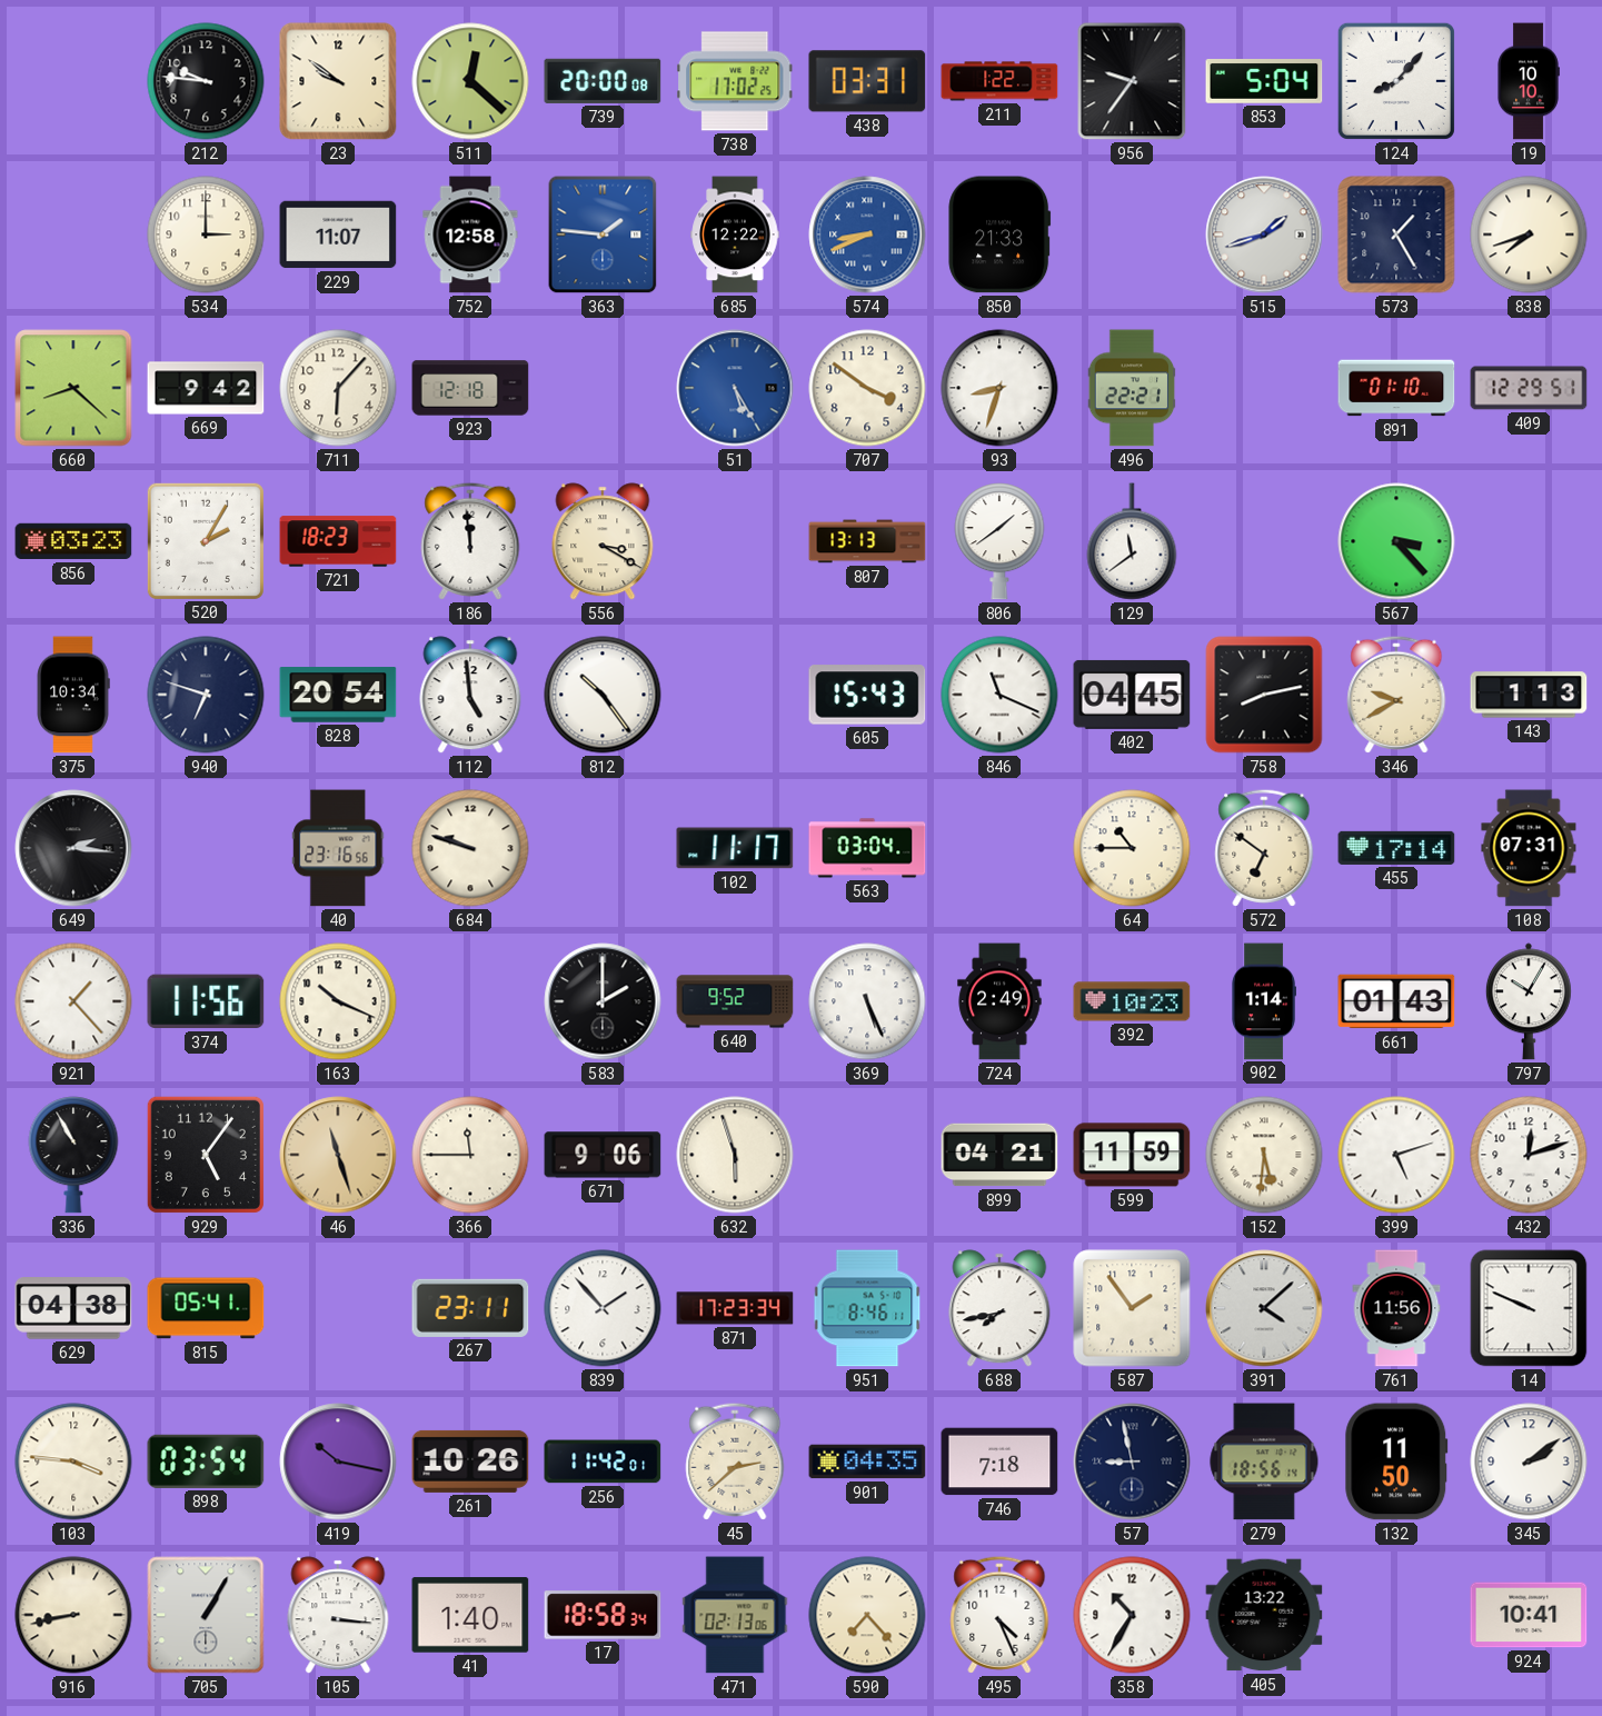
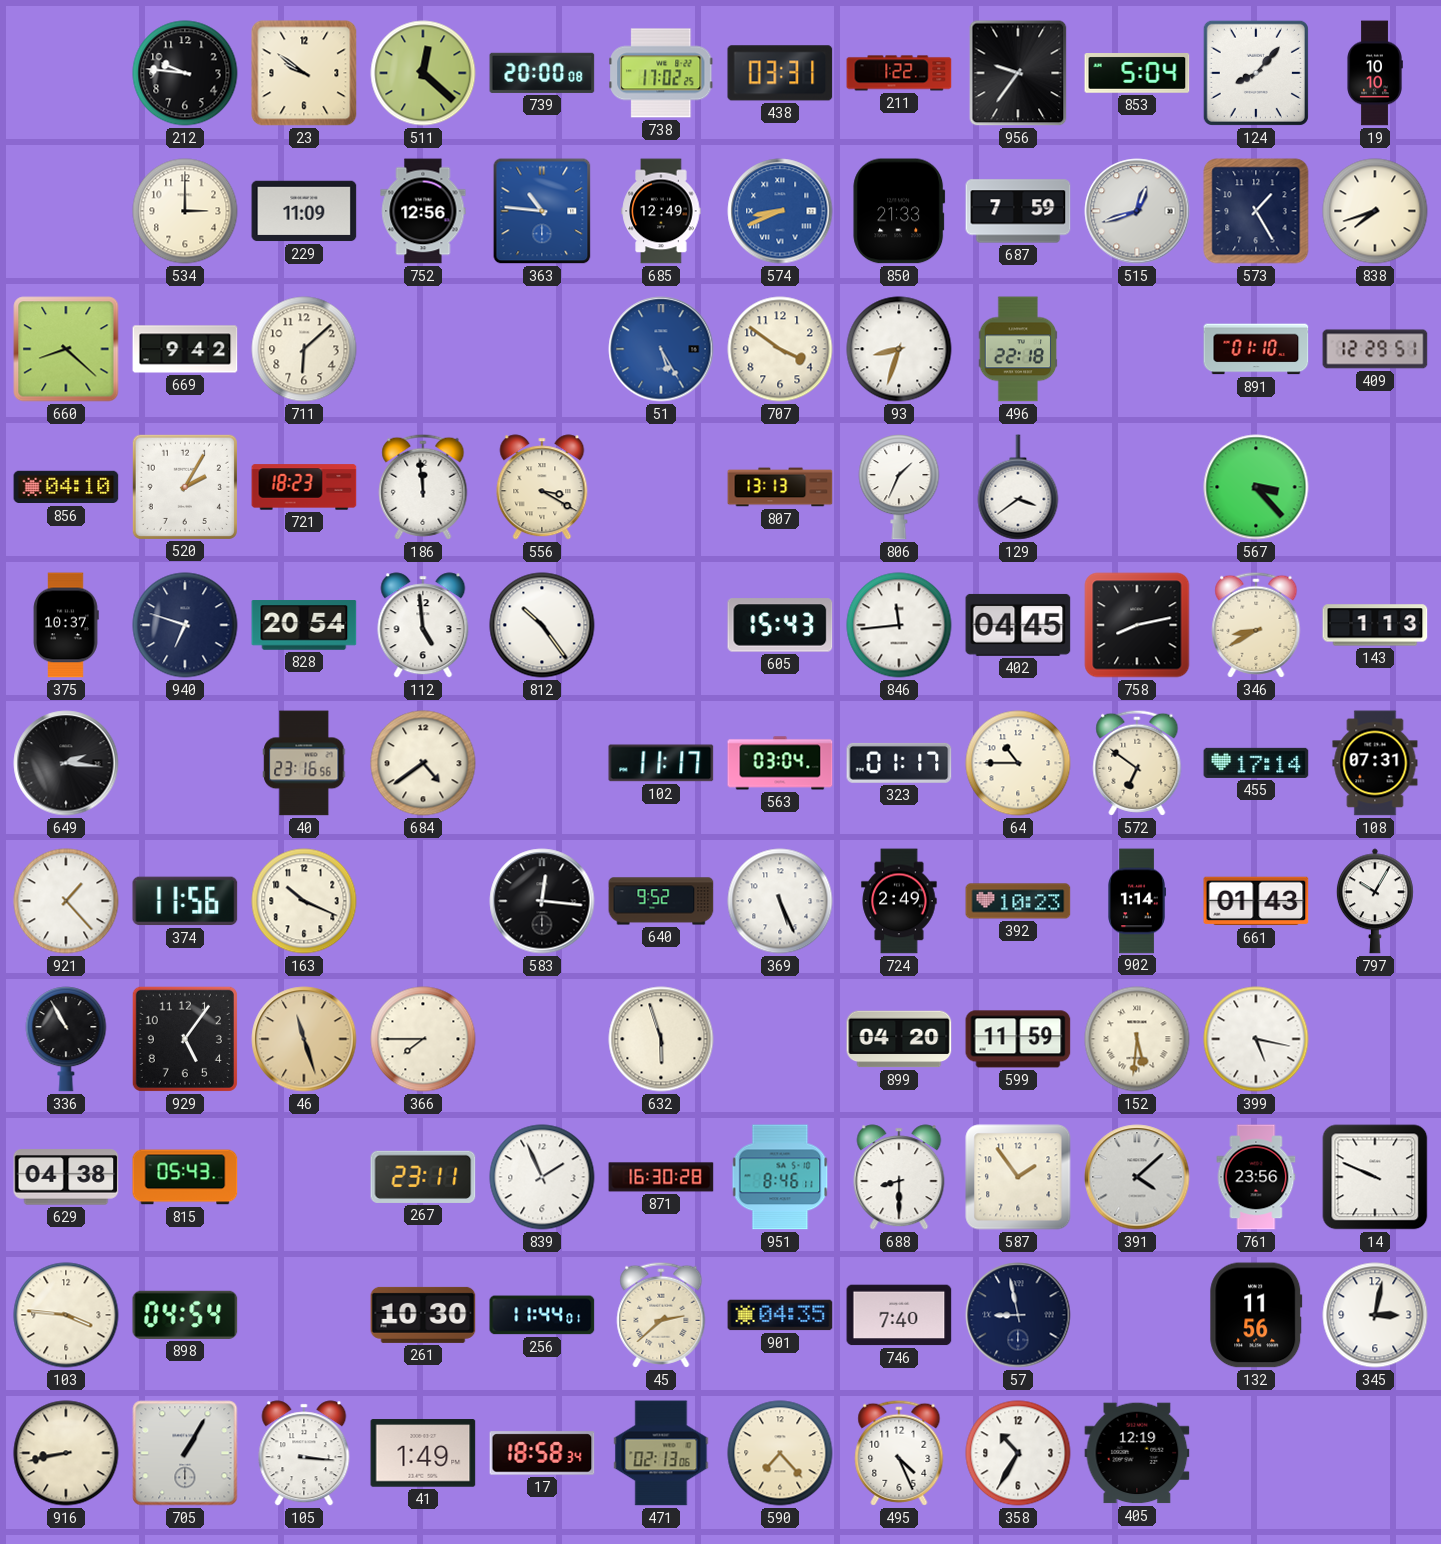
229: 11:07 -> 11:09 (304, 211)
752: 12:58 -> 12:56 (423, 211)
363: 1:46 -> 10:46 (542, 211)
685: 12:22 -> 12:49 (661, 211)
687: none -> 7:59 (1018, 211)
515: 1:42 -> 12:42 (1137, 211)
711: 6:07 -> 6:08 (304, 349)
923: 12:18 -> none (470, 388)
496: 22:21 -> 22:18 (1018, 349)
856: 03:23 -> 04:10 (66, 487)
806: 1:39 -> 1:34 (899, 487)
129: 11:39 -> 3:39 (1018, 487)
375: 10:34 -> 10:37 (66, 625)
846: 11:19 -> 11:44 (899, 625)
346: 9:40 -> 8:40 (1256, 625)
684: 9:48 -> 4:39 (423, 763)
323: none -> 01:17 (899, 763)
583: 2:00 -> 12:16 (542, 901)
366: 11:45 -> 7:45 (423, 1039)
671: 9:06 -> none (603, 1155)
899: 04:21 -> 04:20 (899, 1039)
399: 5:12 -> 5:17 (1256, 1039)
432: 12:12 -> none (1529, 1155)
815: 05:41 -> 05:43 (185, 1177)
839: 1:53 -> 1:56 (542, 1177)
871: 17:23 -> 16:30 (661, 1177)
688: 7:43 -> 8:30 (899, 1177)
761: 11:56 -> 23:56 (1256, 1177)
898: 03:54 -> 04:54 (185, 1315)
419: 10:17 -> none (338, 1461)
261: 10:26 -> 10:30 (423, 1315)
256: 11:42 -> 11:44 (542, 1315)
746: 7:18 -> 7:40 (899, 1315)
279: 18:56 -> none (1264, 1461)
132: 11:50 -> 11:56 (1256, 1315)
345: 2:09 -> 3:02 (1375, 1315)
41: 1:40 -> 1:49 (423, 1453)
405: 13:22 -> 12:19 (1137, 1453)
924: 10:41 -> none (1529, 1615)
